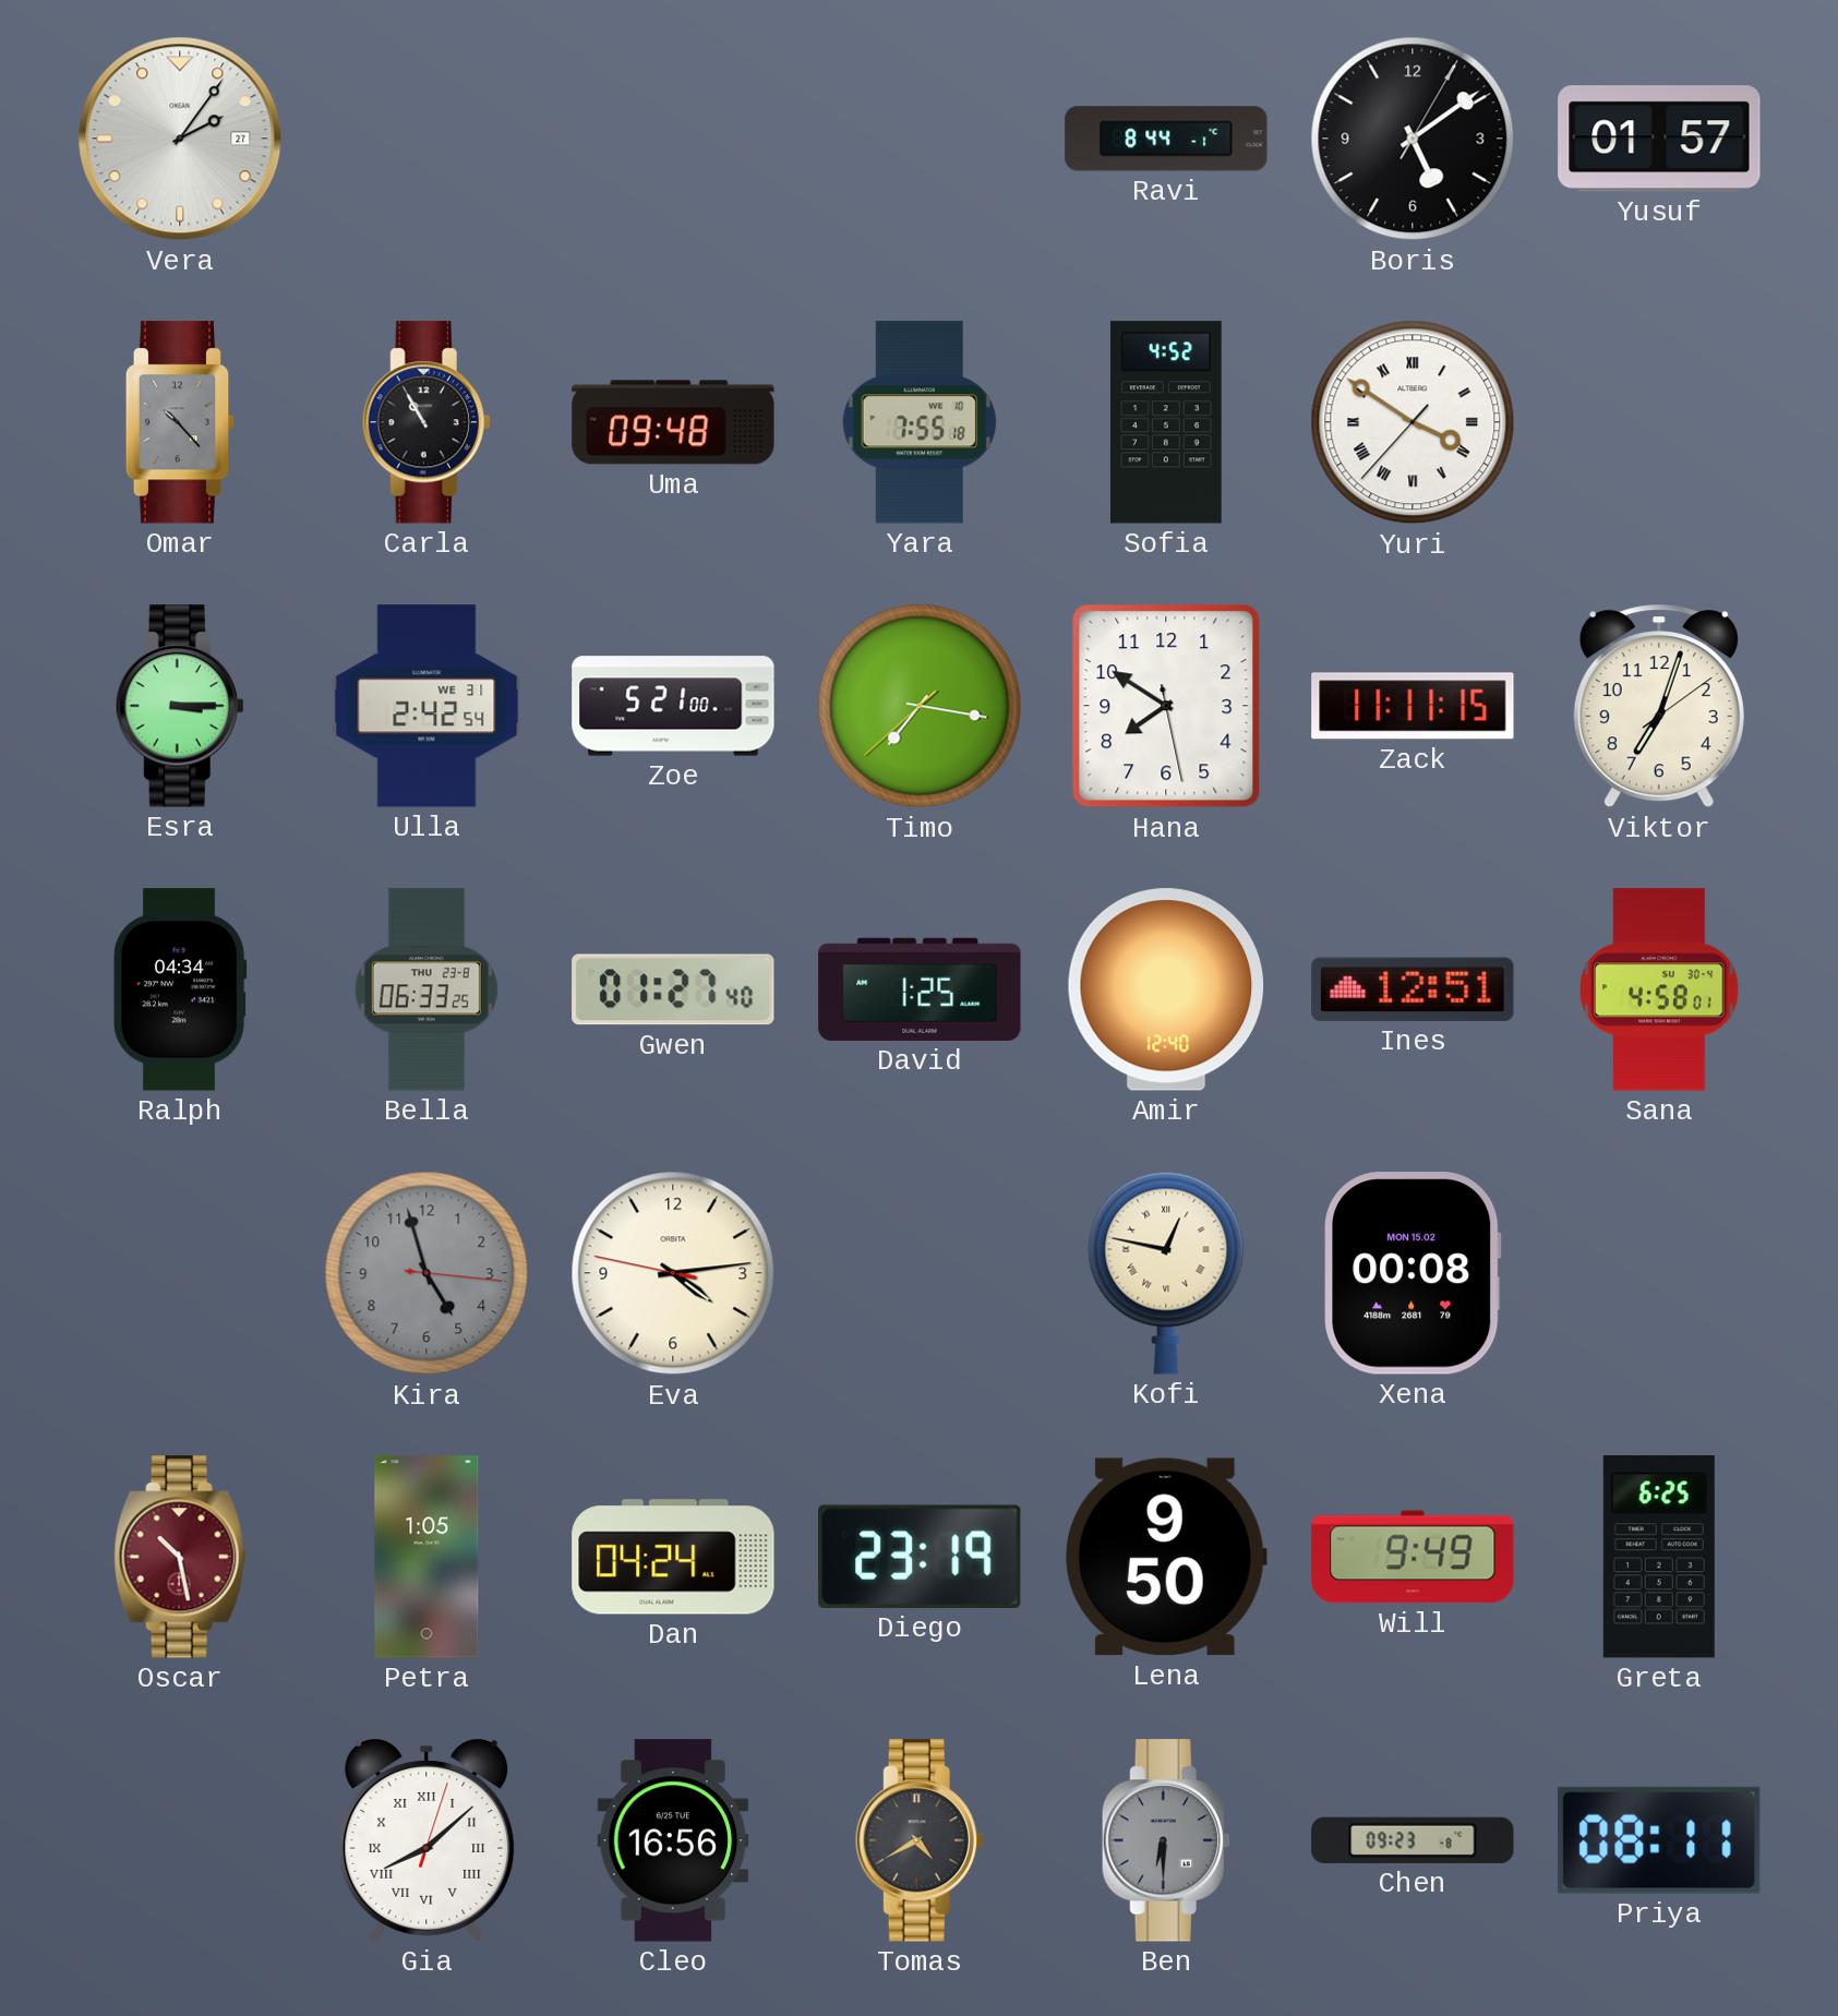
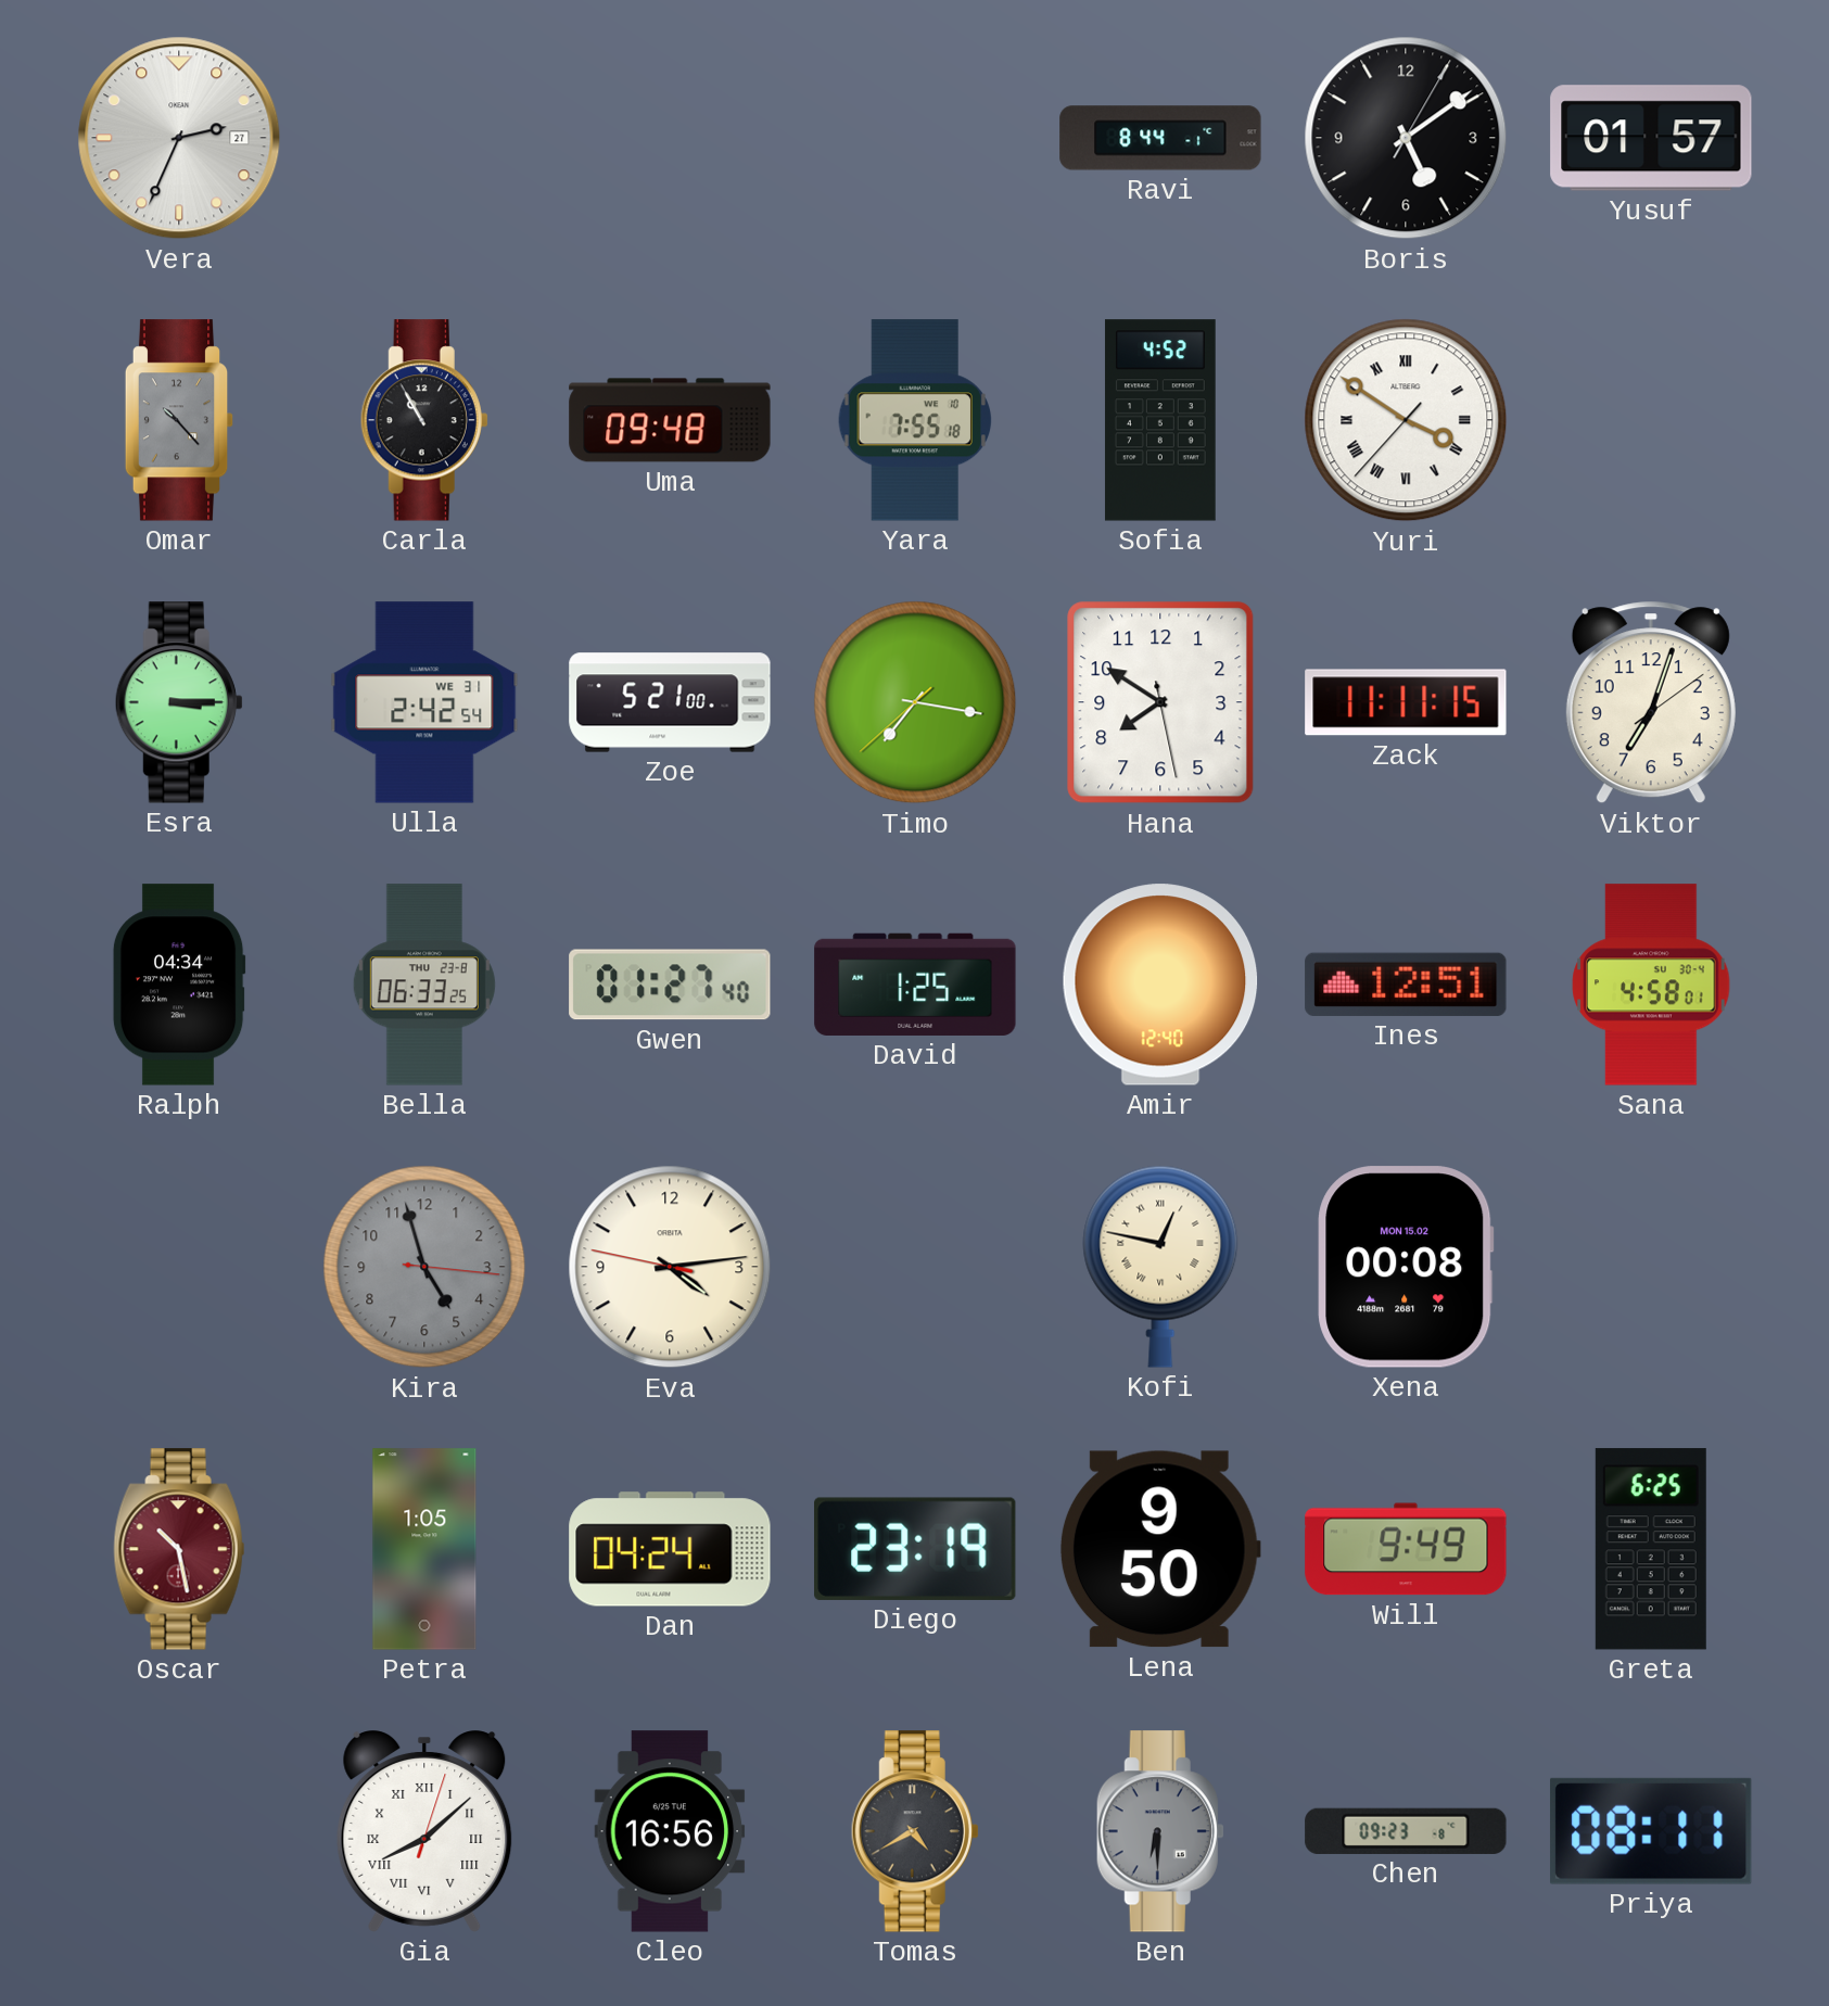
Vera: 2:06 -> 2:34 (179, 138)
